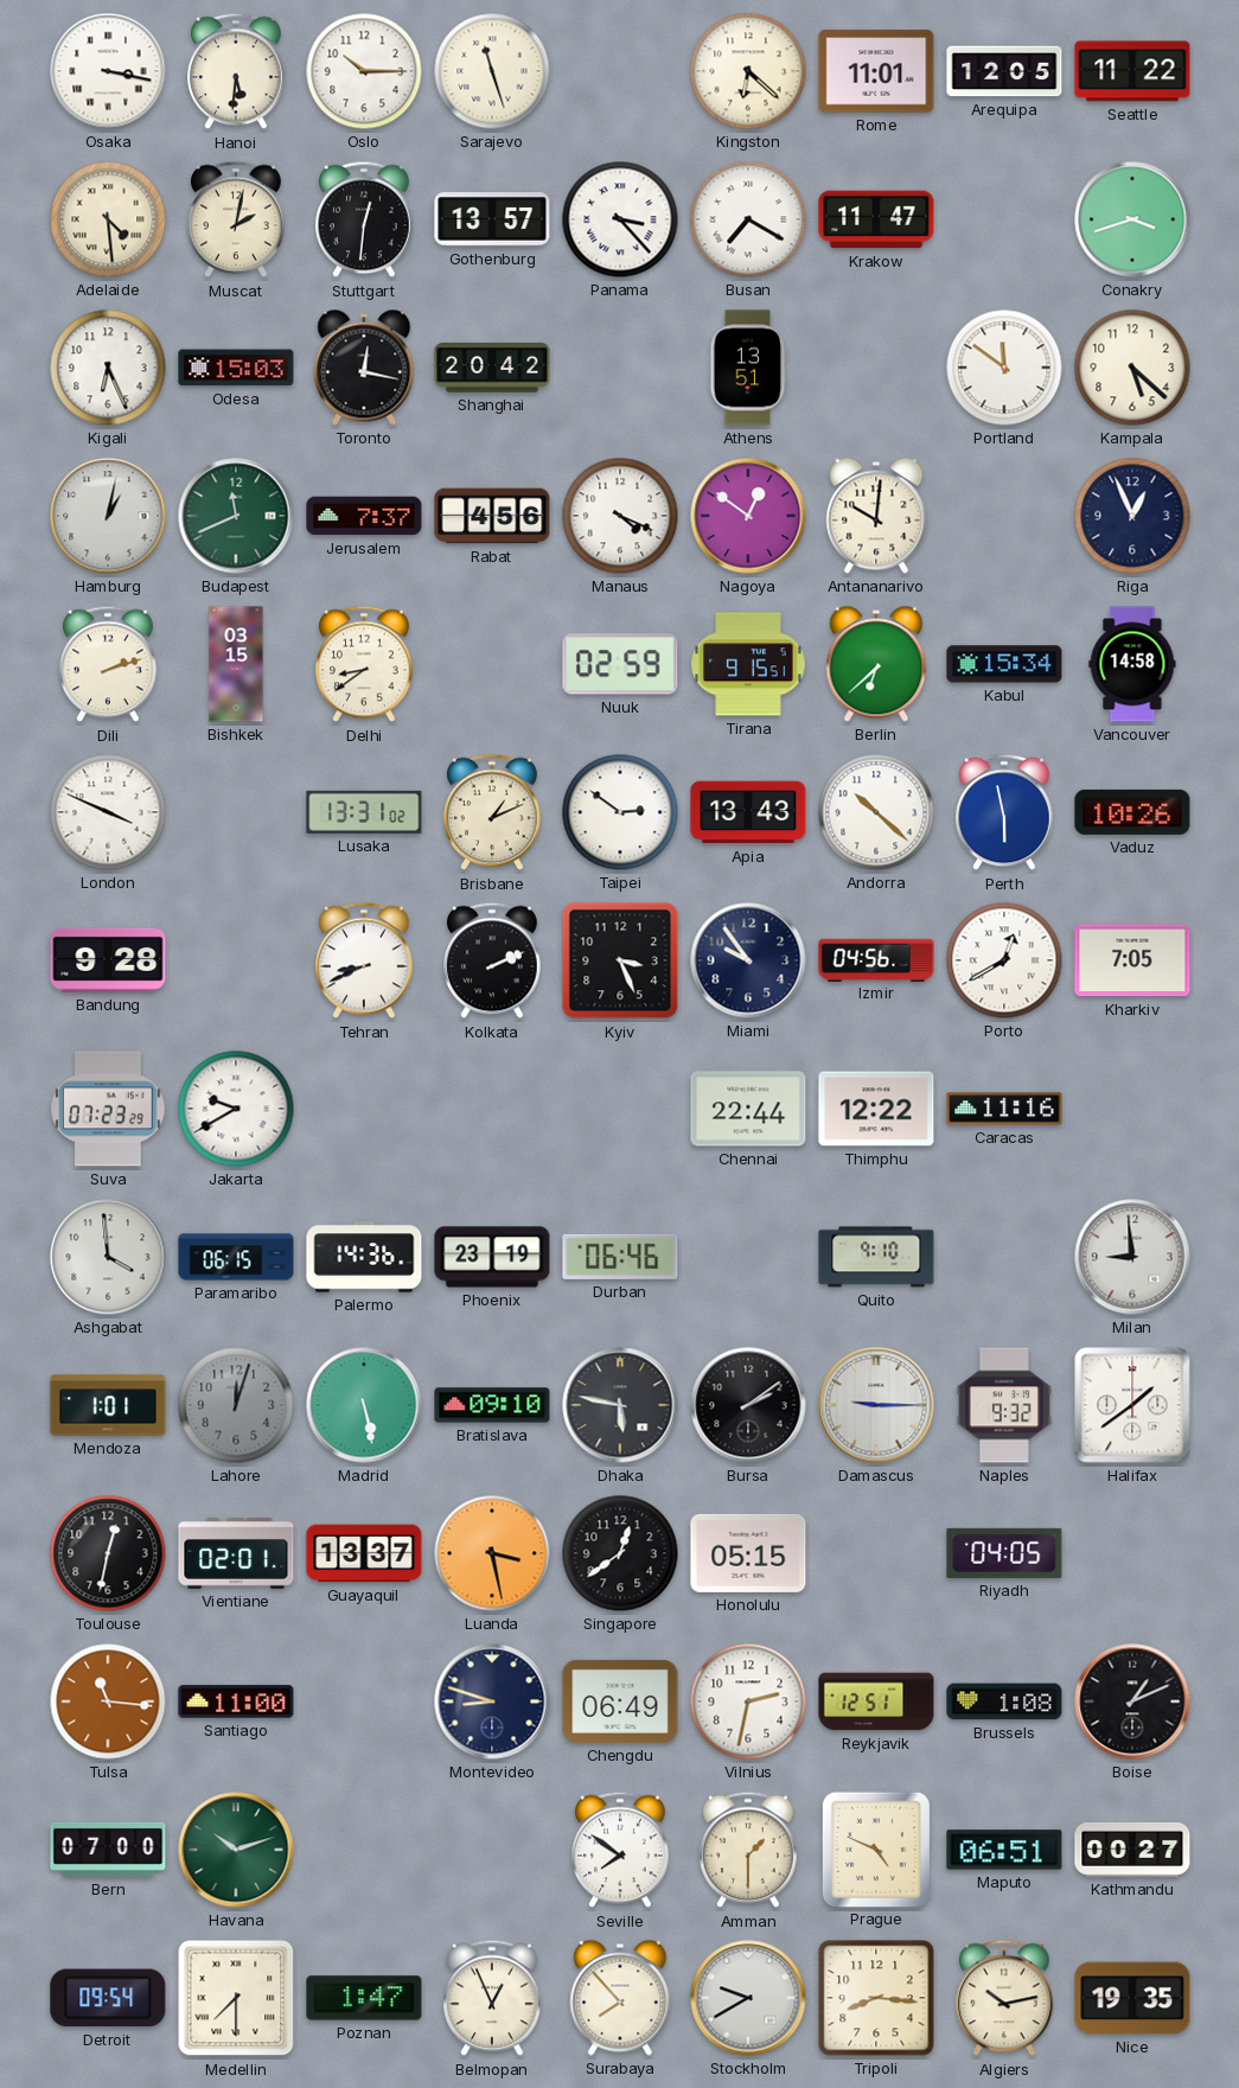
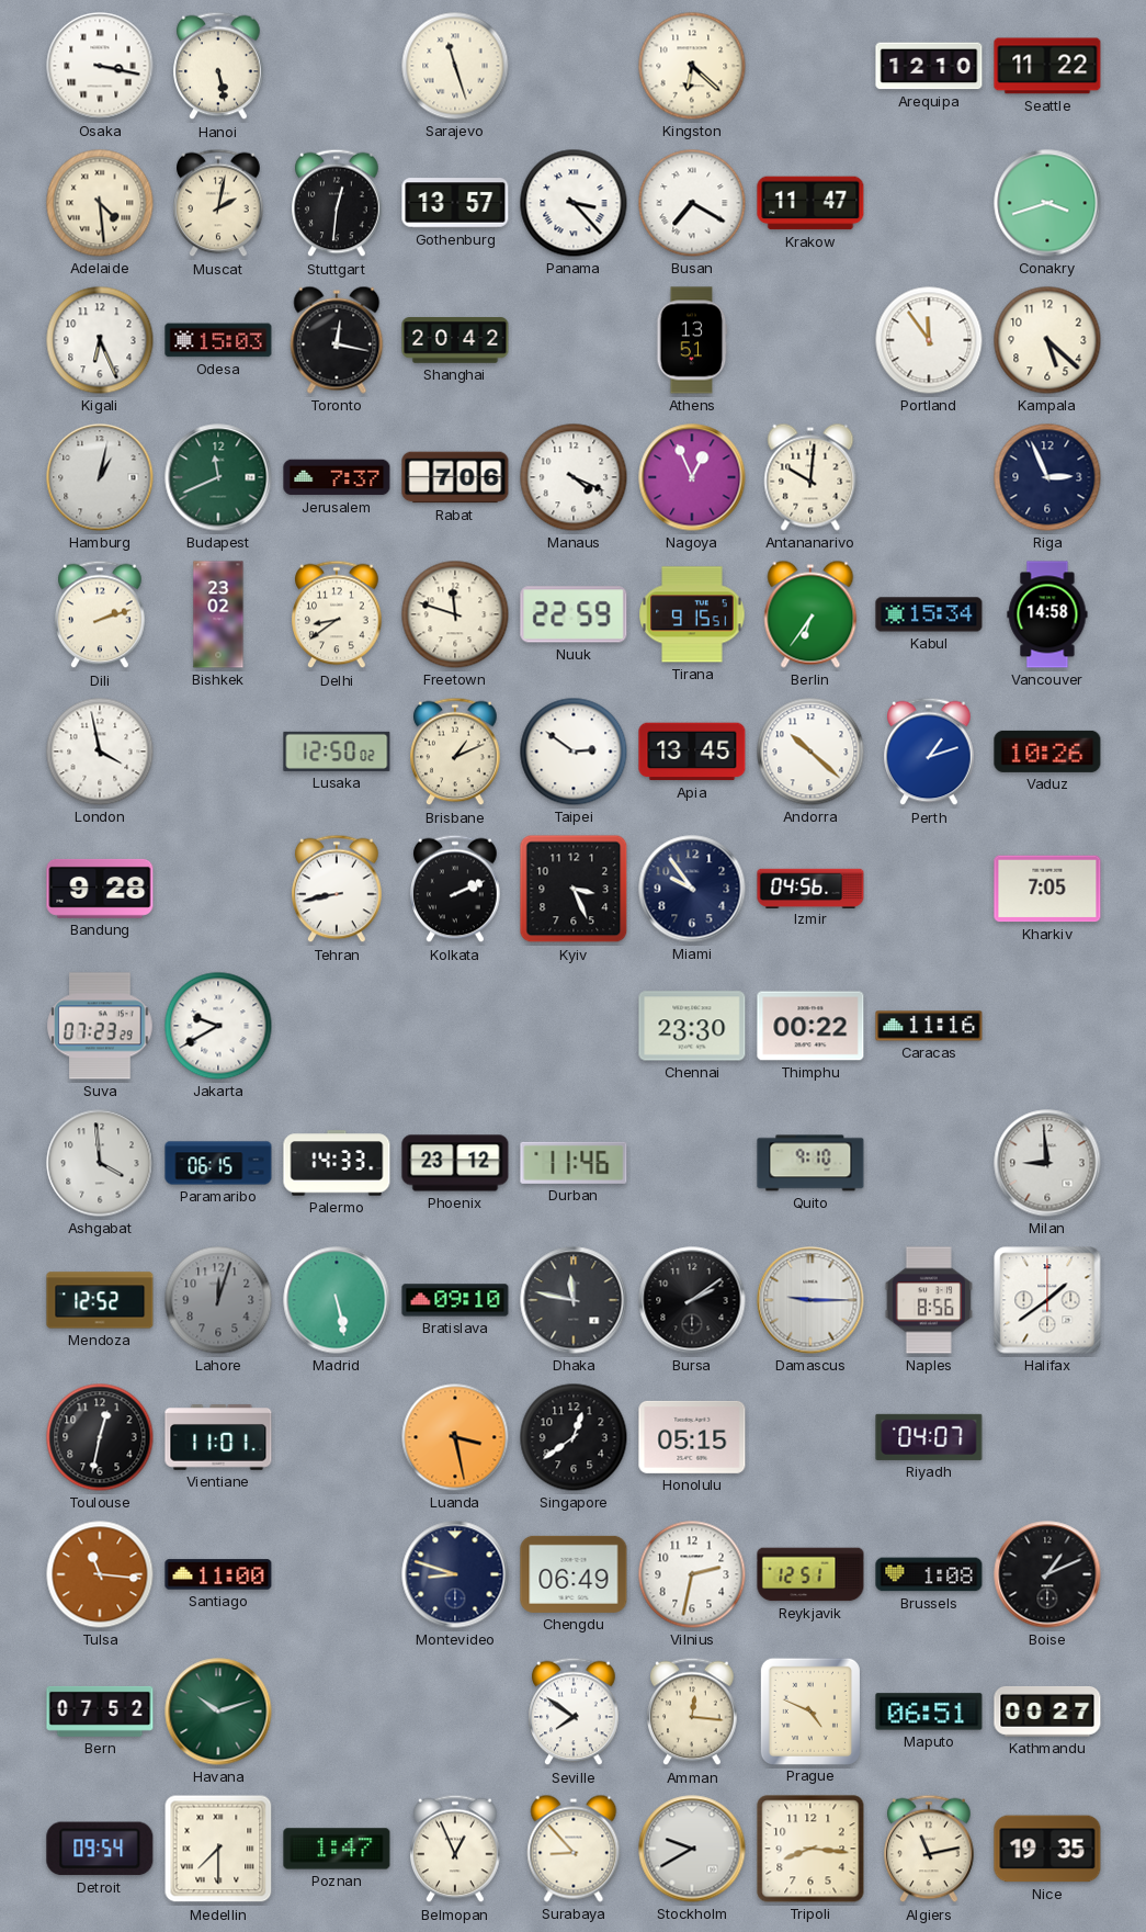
Hanoi: 5:31 -> 5:28 (218, 66)
Oslo: 10:15 -> none (364, 71)
Rome: 11:01 -> none (876, 71)
Arequipa: 12:05 -> 12:10 (929, 66)
Portland: 11:51 -> 11:54 (929, 340)
Rabat: 4:56 -> 7:06 (455, 477)
Nagoya: 12:51 -> 12:56 (692, 477)
Riga: 12:56 -> 2:56 (1047, 477)
Bishkek: 03:15 -> 23:02 (218, 614)
Freetown: none -> 11:48 (455, 614)
Nuuk: 02:59 -> 22:59 (574, 614)
Berlin: 6:38 -> 6:36 (810, 614)
London: 3:49 -> 3:58 (100, 752)
Lusaka: 13:31 -> 12:50 (337, 752)
Apia: 13:43 -> 13:45 (692, 752)
Perth: 5:58 -> 1:12 (929, 752)
Tehran: 8:41 -> 8:43 (337, 889)
Porto: 12:40 -> none (1004, 960)
Chennai: 22:44 -> 23:30 (692, 1026)
Thimphu: 12:22 -> 00:22 (810, 1026)
Palermo: 14:36 -> 14:33 (337, 1163)
Phoenix: 23:19 -> 23:12 (455, 1163)
Durban: 06:46 -> 11:46 (574, 1163)
Mendoza: 1:01 -> 12:52 (100, 1300)
Dhaka: 5:47 -> 11:47 (574, 1300)
Naples: 9:32 -> 8:56 (929, 1300)
Vientiane: 02:01 -> 11:01 (218, 1437)
Guayaquil: 13:37 -> none (364, 1553)
Riyadh: 04:05 -> 04:07 (929, 1437)
Bern: 07:00 -> 07:52 (100, 1711)
Amman: 1:30 -> 12:16 (692, 1711)
Surabaya: 7:53 -> 8:53 (574, 1849)
Algiers: 10:13 -> 11:13 (929, 1849)
